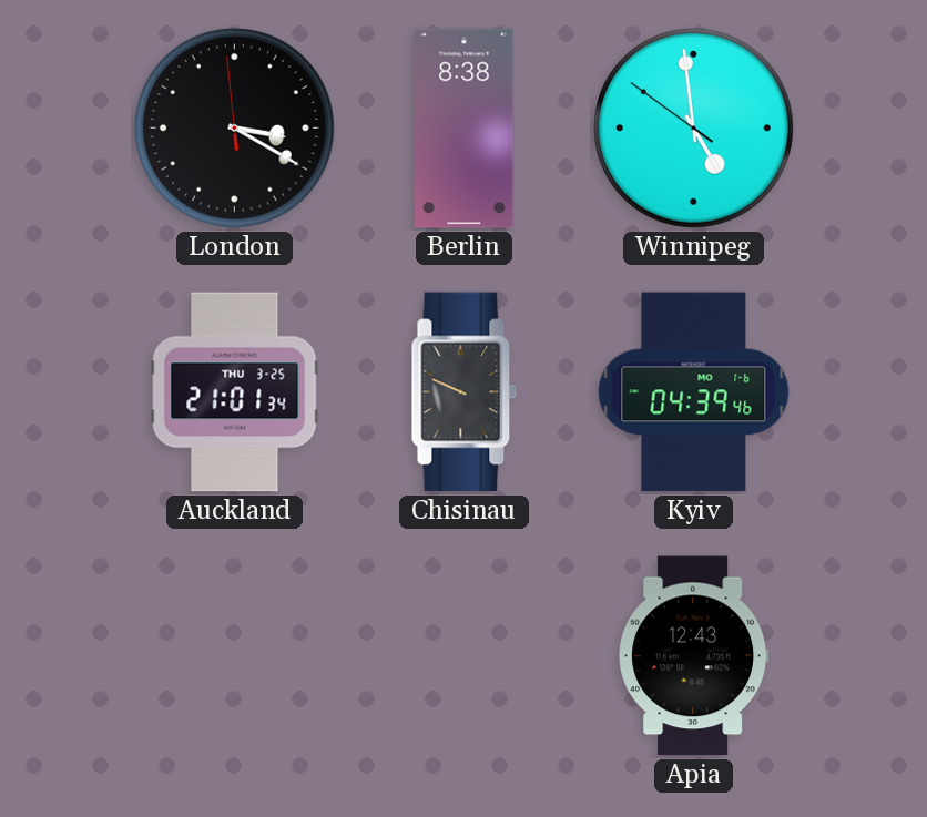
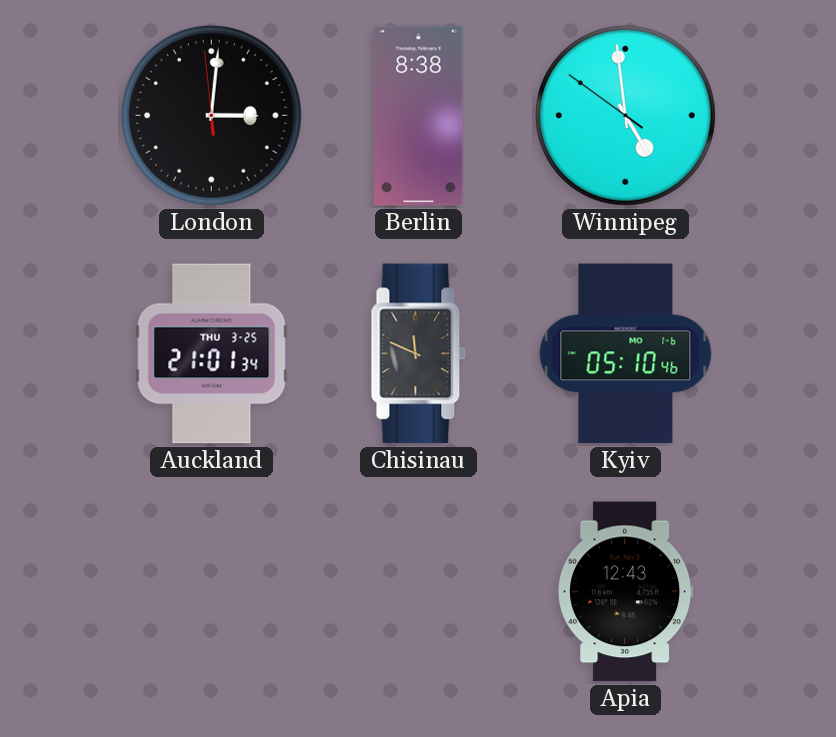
London: 3:19 -> 3:00 (211, 115)
Chisinau: 9:49 -> 11:49 (419, 354)
Kyiv: 04:39 -> 05:10 (626, 354)
